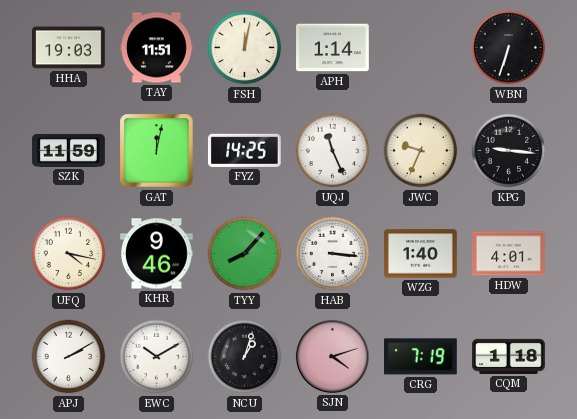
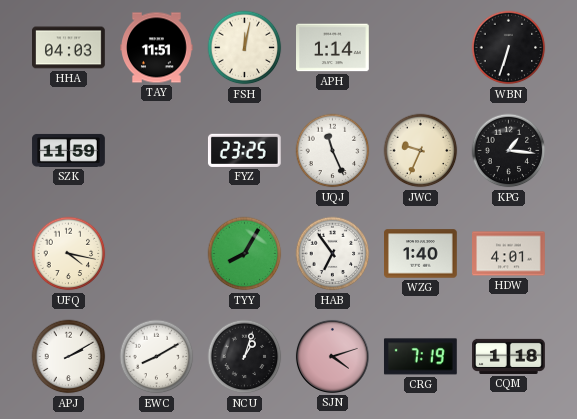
HHA: 19:03 -> 04:03 (69, 48)
GAT: 12:02 -> none (157, 151)
FYZ: 14:25 -> 23:25 (244, 150)
KPG: 9:16 -> 1:16 (509, 151)
KHR: 9:46 -> none (157, 254)
TYY: 8:07 -> 8:05 (245, 254)
HAB: 3:16 -> 6:54 (333, 254)
EWC: 10:10 -> 8:10 (157, 357)
